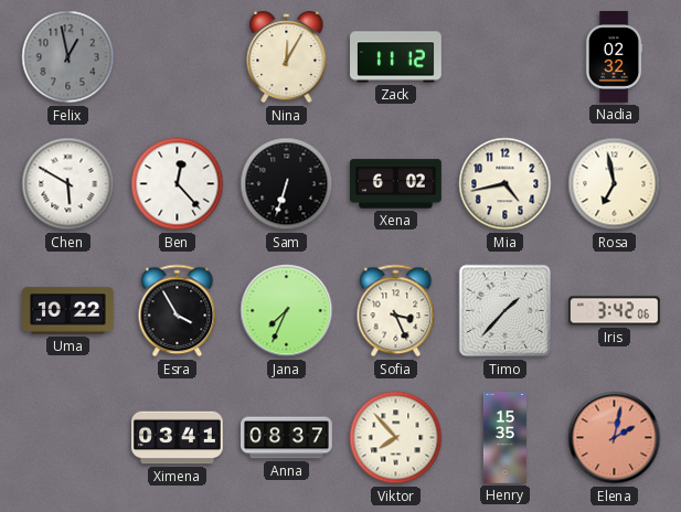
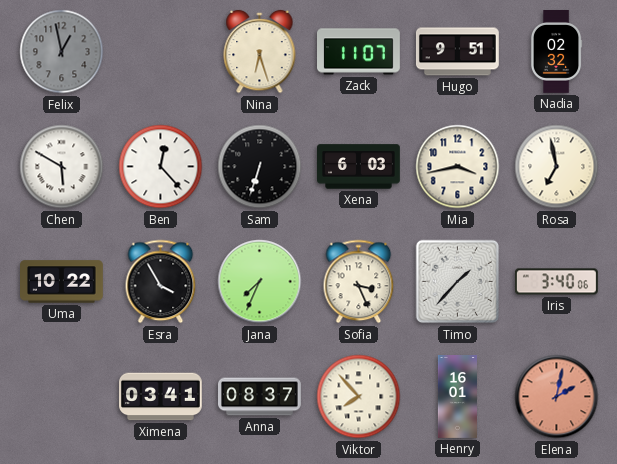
Nina: 12:05 -> 6:27 (260, 52)
Zack: 11:12 -> 11:07 (359, 52)
Hugo: none -> 9:51 (457, 52)
Xena: 6:02 -> 6:03 (359, 167)
Mia: 4:43 -> 3:43 (458, 167)
Iris: 3:42 -> 3:40 (557, 282)
Henry: 15:35 -> 16:01 (457, 397)
